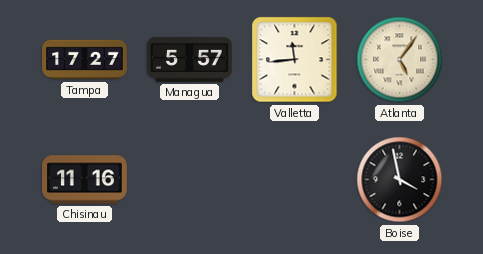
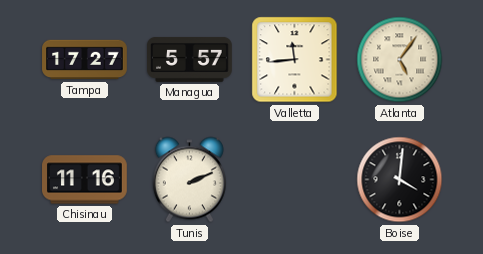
Tunis: none -> 2:11 (189, 180)
Boise: 3:58 -> 4:01 (400, 180)
